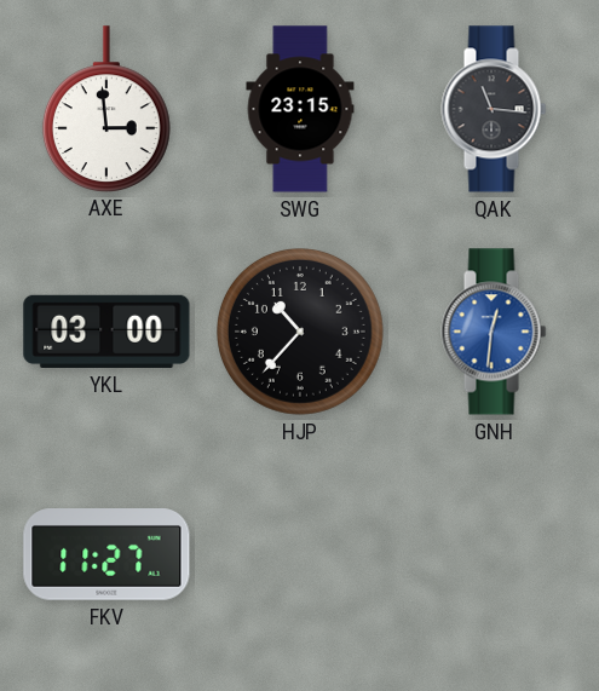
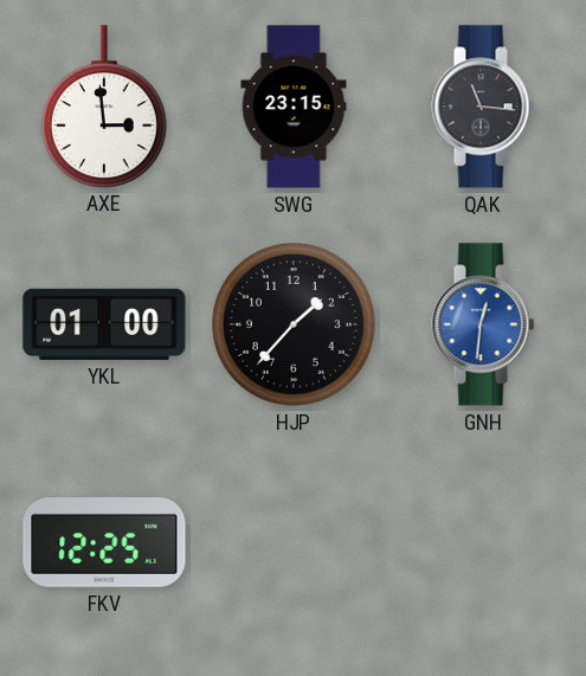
YKL: 03:00 -> 01:00 (104, 324)
HJP: 10:37 -> 1:37 (295, 326)
FKV: 11:27 -> 12:25 (104, 542)
